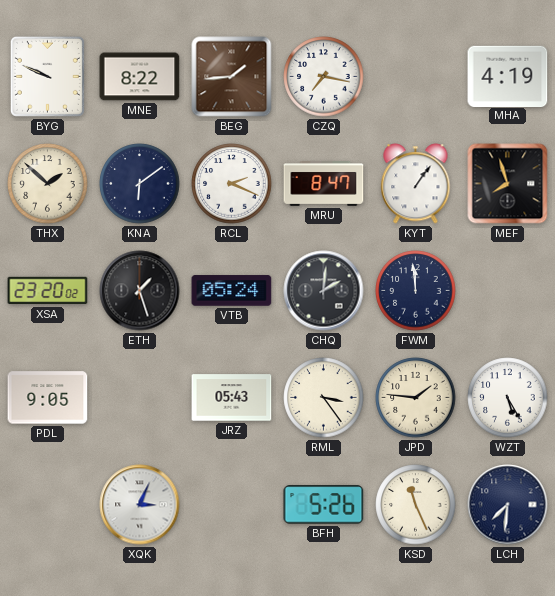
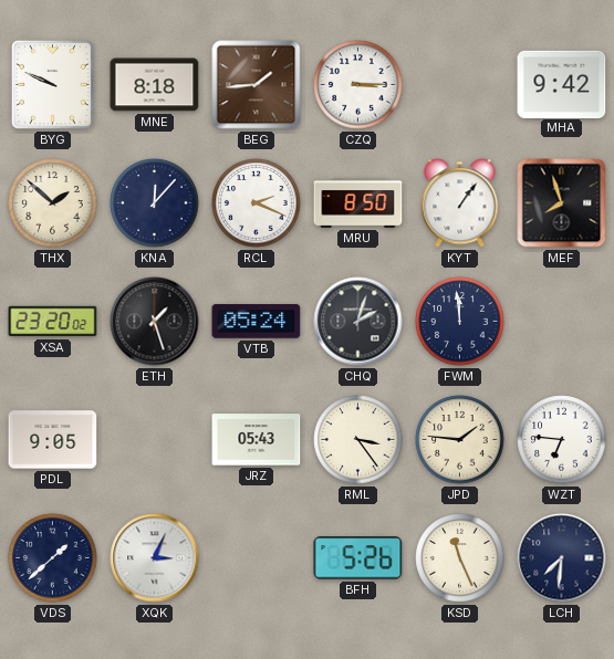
MNE: 8:22 -> 8:18 (155, 85)
CZQ: 7:17 -> 3:15 (358, 85)
MHA: 4:19 -> 9:42 (562, 84)
KNA: 6:09 -> 12:07 (155, 203)
MRU: 8:47 -> 8:50 (358, 203)
CHQ: 2:01 -> 2:03 (358, 322)
WZT: 5:25 -> 6:46 (562, 440)
VDS: none -> 1:38 (53, 558)
